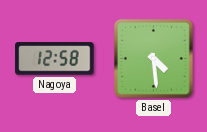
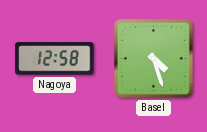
Basel: 4:29 -> 4:27 (153, 58)
